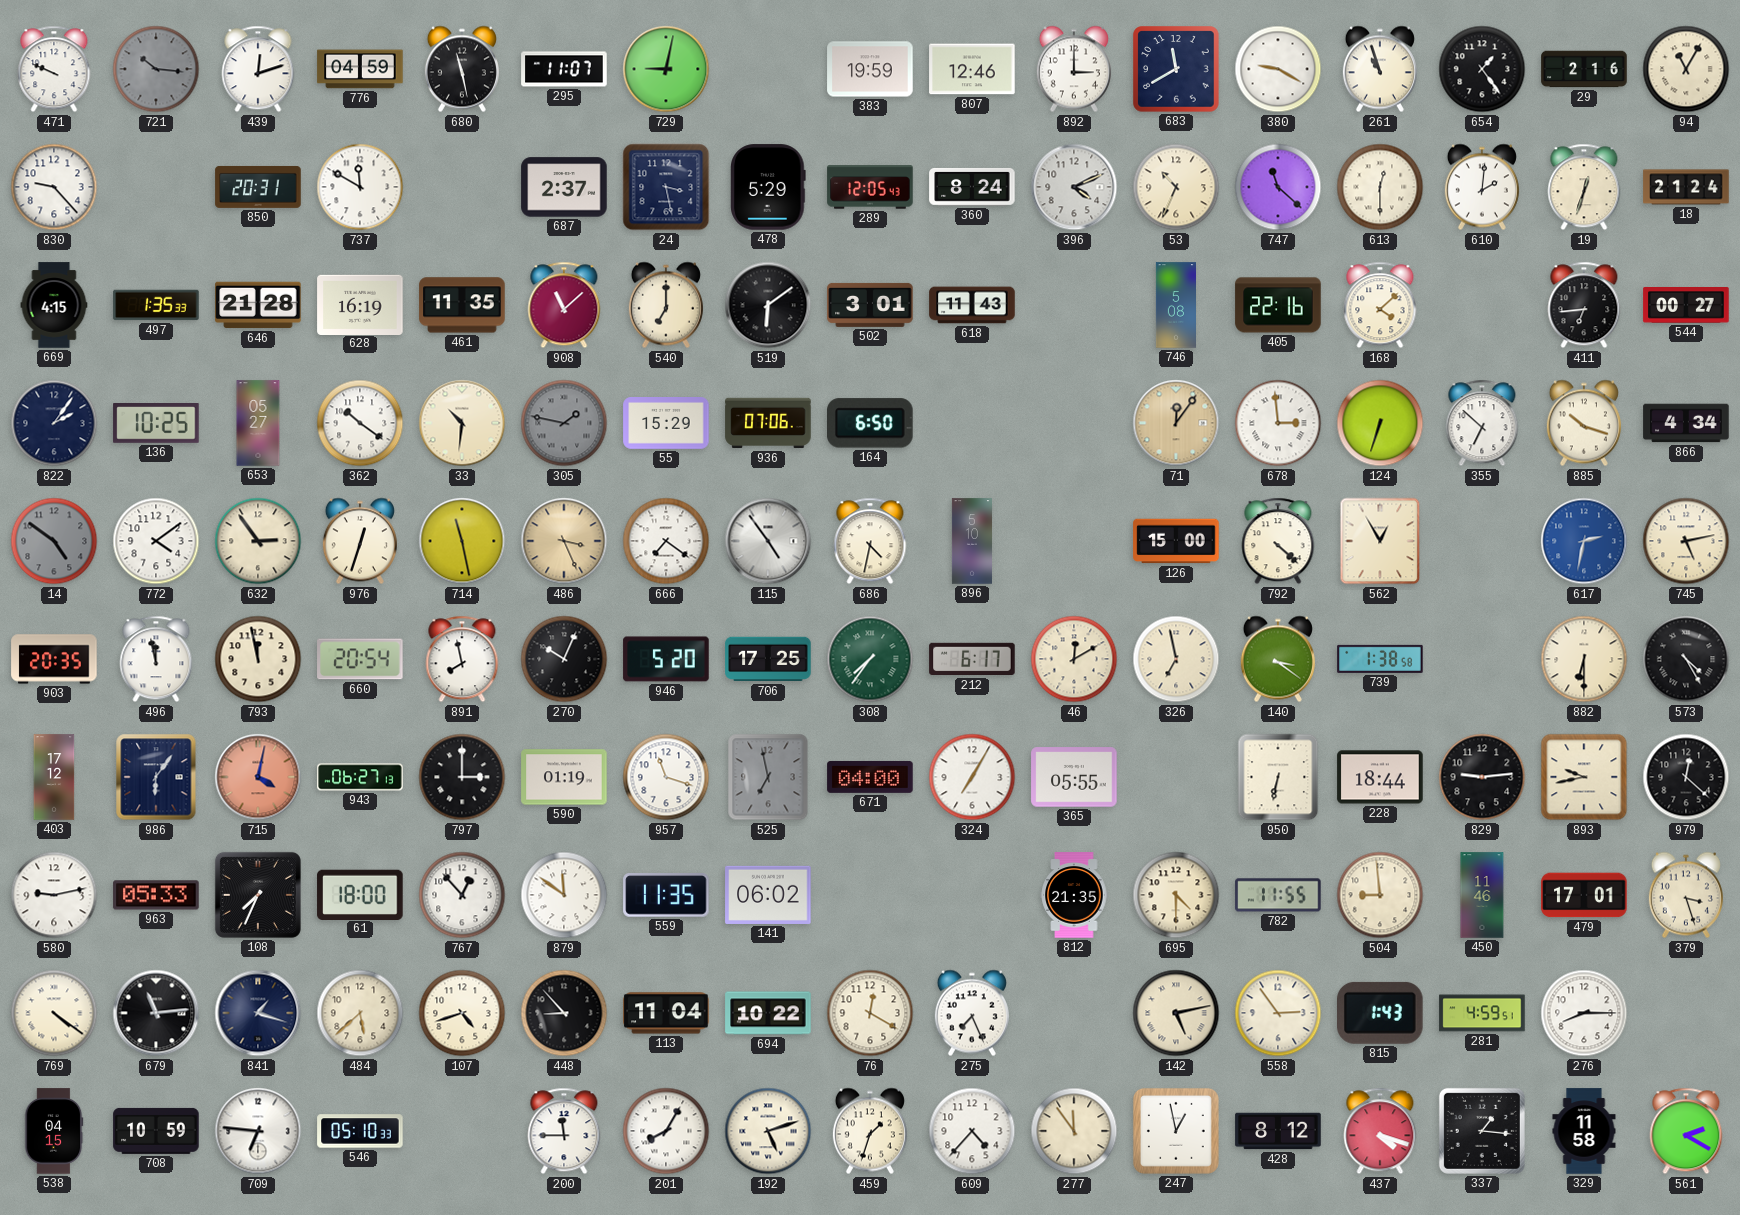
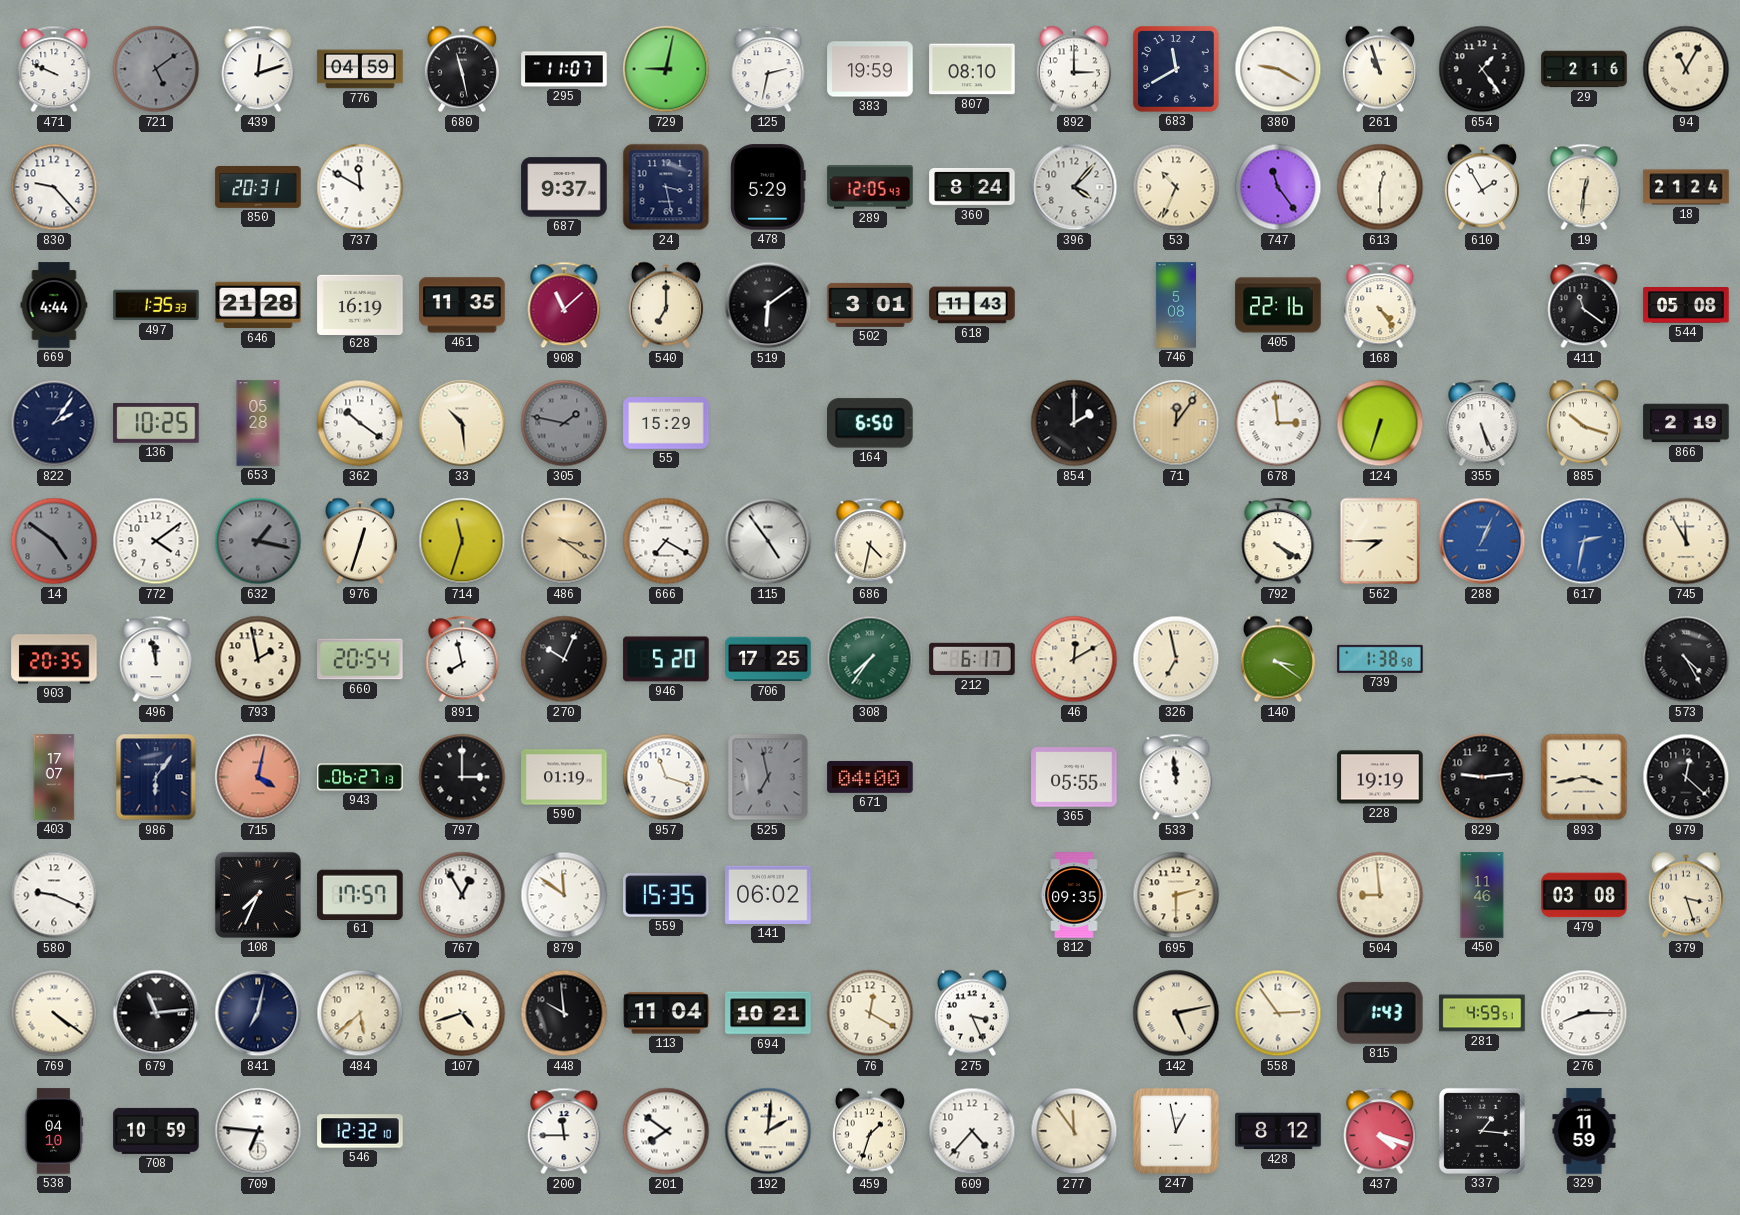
721: 10:16 -> 5:09 (156, 69)
125: none -> 2:32 (768, 69)
807: 12:46 -> 08:10 (972, 69)
687: 2:37 -> 9:37 (564, 187)
396: 4:11 -> 4:07 (1074, 187)
747: 11:22 -> 11:24 (1278, 187)
610: 2:01 -> 1:55 (1482, 187)
19: 12:33 -> 12:31 (1584, 187)
669: 4:15 -> 4:44 (54, 305)
168: 4:08 -> 4:24 (1380, 305)
411: 6:44 -> 11:21 (1584, 305)
544: 00:27 -> 05:08 (1686, 305)
653: 05:27 -> 05:28 (258, 423)
33: 10:31 -> 10:29 (462, 423)
936: 07:06 -> none (768, 423)
854: none -> 2:00 (1074, 423)
355: 6:52 -> 5:26 (1482, 423)
866: 4:34 -> 2:19 (1686, 423)
632: 2:54 -> 1:17 (258, 541)
632 dial: cream -> grey (258, 541)
714: 11:28 -> 11:33 (462, 541)
486: 3:26 -> 3:21 (564, 541)
666: 7:21 -> 7:20 (666, 541)
896: 5:10 -> none (972, 541)
126: 15:00 -> none (1176, 541)
792: 4:22 -> 4:20 (1278, 541)
562: 12:55 -> 7:45 (1380, 541)
288: none -> 1:04 (1482, 541)
745: 5:13 -> 11:55 (1686, 541)
793: 11:58 -> 1:58 (258, 659)
882: 6:30 -> none (1584, 659)
403: 17:12 -> 17:07 (54, 777)
324: 7:05 -> none (972, 777)
533: none -> 11:59 (1176, 777)
950: 6:32 -> none (1278, 777)
228: 18:44 -> 19:19 (1380, 777)
893: 9:43 -> 3:43 (1584, 777)
580: 9:13 -> 9:19 (54, 895)
963: 05:33 -> none (156, 895)
61: 18:00 -> 17:57 (360, 894)
767: 12:53 -> 12:55 (462, 895)
559: 11:35 -> 15:35 (666, 895)
812: 21:35 -> 09:35 (1074, 895)
695: 4:30 -> 2:30 (1176, 895)
782: 11:55 -> none (1278, 895)
479: 17:01 -> 03:08 (1584, 895)
841: 1:18 -> 7:02 (258, 1013)
448: 8:53 -> 9:59 (564, 1013)
694: 10:22 -> 10:21 (768, 1013)
275: 7:26 -> 3:26 (972, 1013)
538: 04:15 -> 04:10 (54, 1131)
546: 05:10 -> 12:32 (360, 1131)
201: 8:05 -> 7:51 (666, 1131)
192: 5:12 -> 2:01 (768, 1131)
329: 11:58 -> 11:59 (1584, 1131)
561: 2:20 -> none (1686, 1131)
